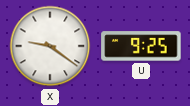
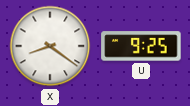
X: 9:21 -> 8:21 (50, 46)
